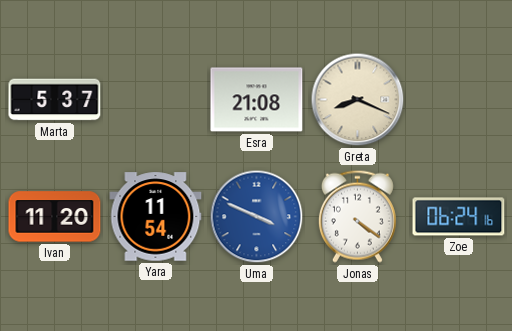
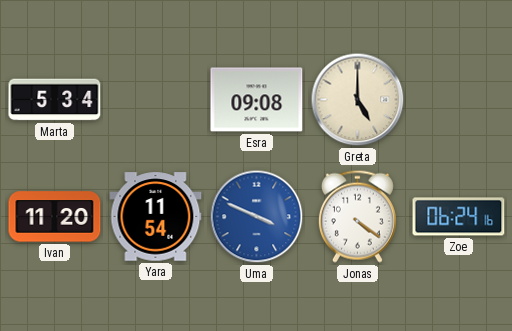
Marta: 5:37 -> 5:34 (55, 100)
Esra: 21:08 -> 09:08 (257, 100)
Greta: 8:19 -> 5:00 (358, 100)
